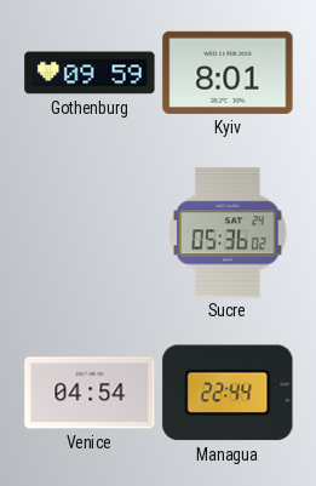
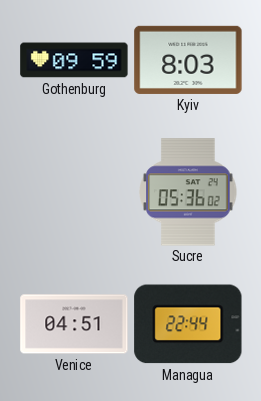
Kyiv: 8:01 -> 8:03 (188, 60)
Venice: 04:54 -> 04:51 (74, 324)
